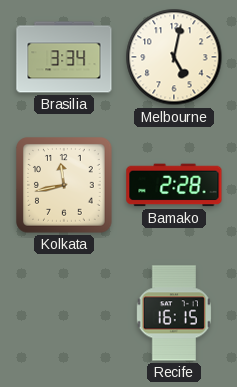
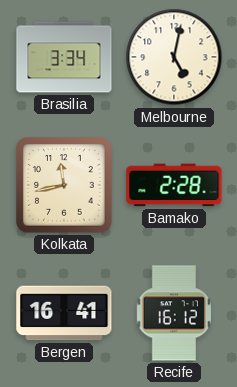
Bergen: none -> 16:41 (64, 313)
Recife: 16:15 -> 16:12 (174, 313)
